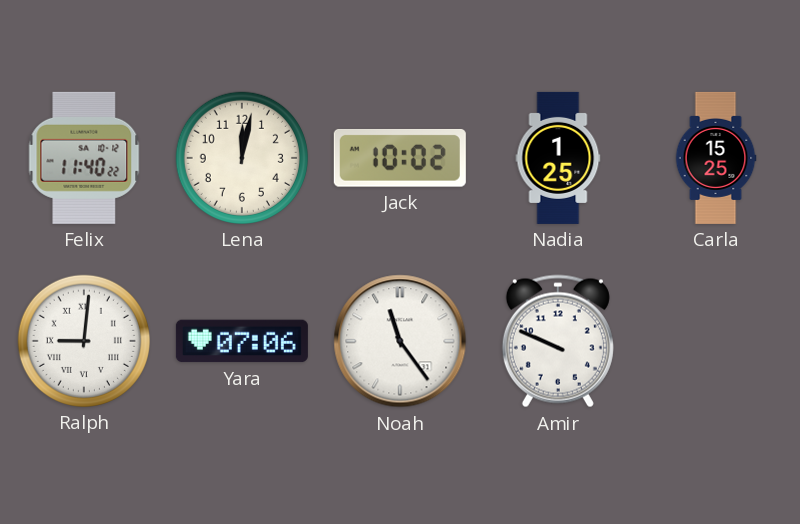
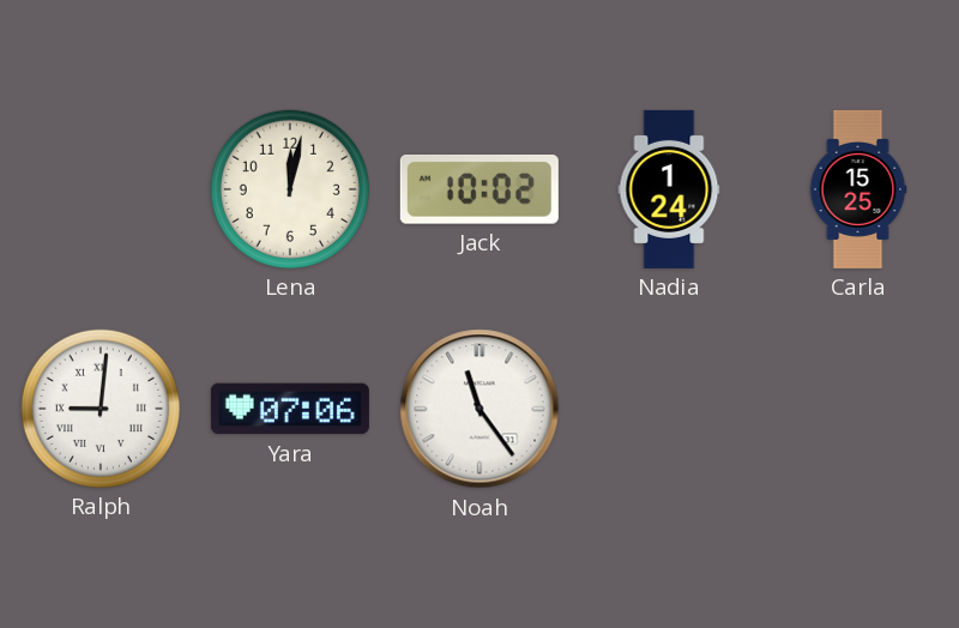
Felix: 11:40 -> none (84, 158)
Nadia: 1:25 -> 1:24 (669, 189)
Amir: 9:49 -> none (558, 341)
